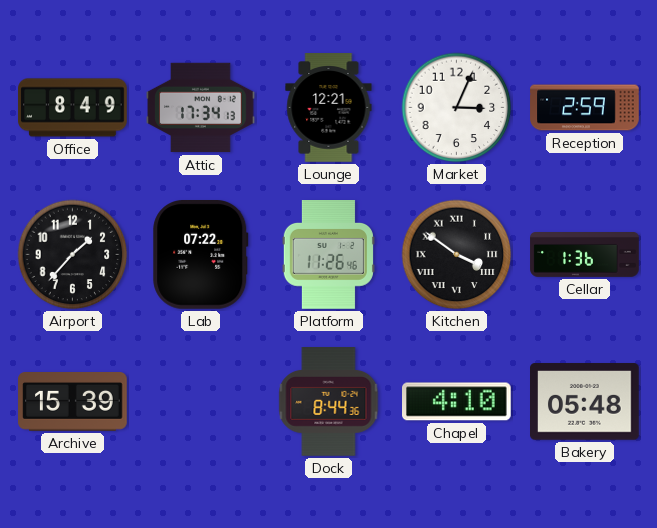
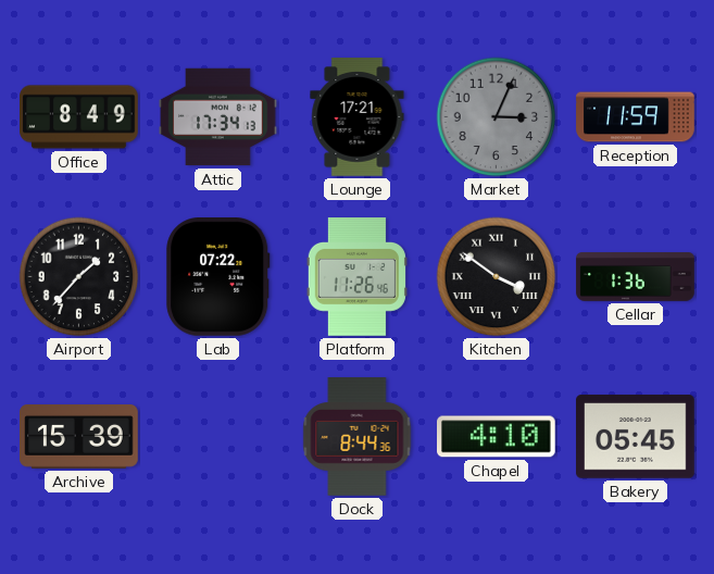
Lounge: 12:21 -> 17:21 (358, 117)
Market dial: white -> grey (497, 117)
Reception: 2:59 -> 11:59 (636, 117)
Bakery: 05:48 -> 05:45 (636, 437)
